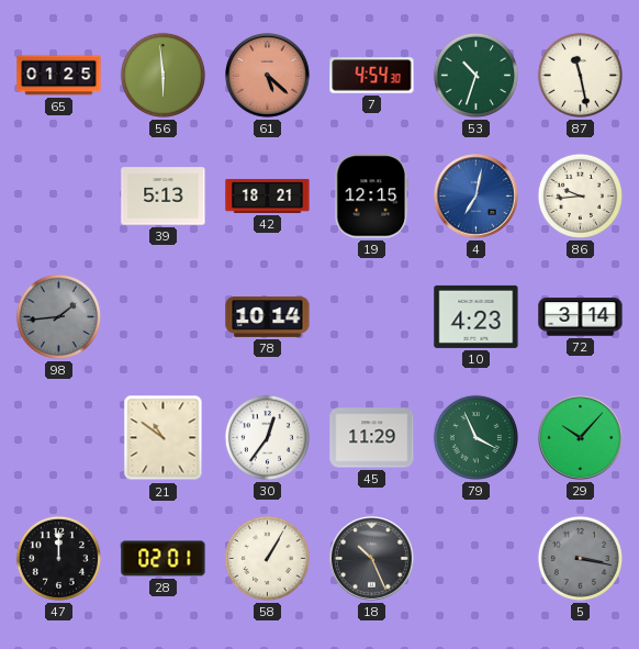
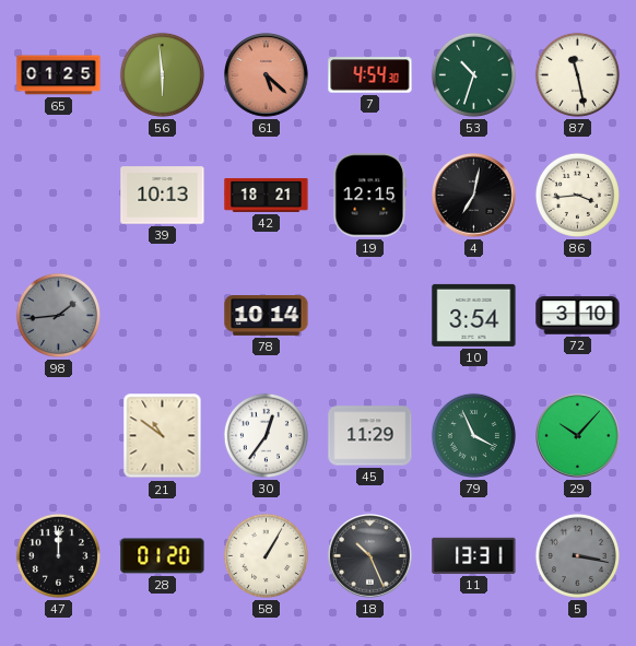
39: 5:13 -> 10:13 (163, 196)
4 dial: blue -> black (474, 196)
86: 9:44 -> 3:44 (577, 195)
10: 4:23 -> 3:54 (474, 315)
72: 3:14 -> 3:10 (578, 316)
28: 02:01 -> 01:20 (163, 556)
11: none -> 13:31 (474, 555)
